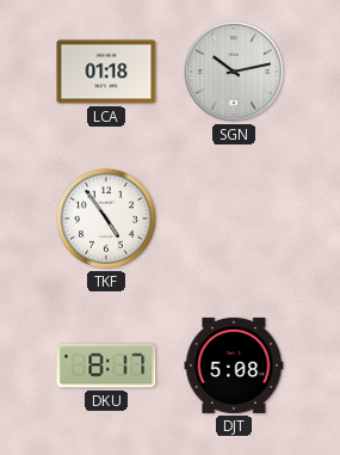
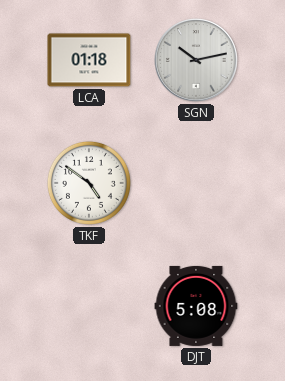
TKF: 4:54 -> 4:51 (89, 183)
DKU: 8:17 -> none (106, 365)
